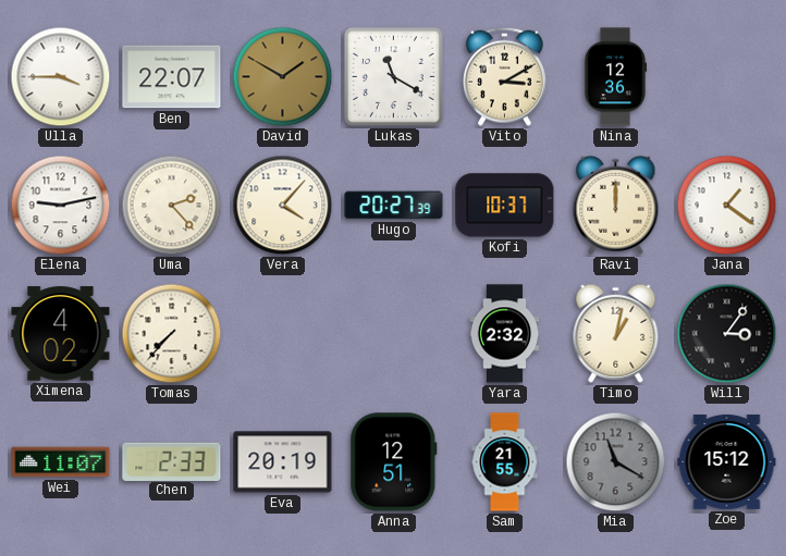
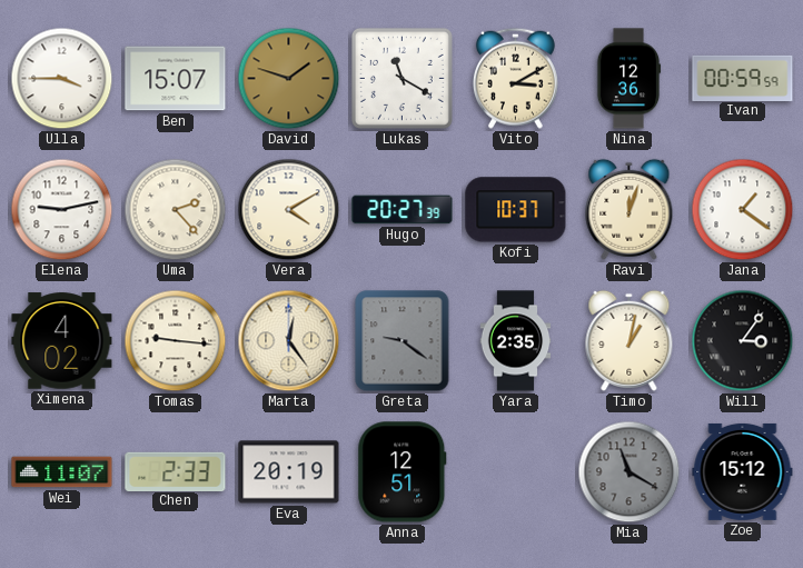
Ben: 22:07 -> 15:07 (176, 79)
David: 1:50 -> 1:48 (289, 79)
Ivan: none -> 00:59 (743, 78)
Vera: 4:07 -> 4:10 (289, 210)
Ravi: 12:00 -> 12:03 (629, 209)
Tomas: 7:37 -> 9:16 (176, 341)
Marta: none -> 12:24 (289, 341)
Greta: none -> 9:21 (403, 341)
Yara: 2:32 -> 2:35 (516, 341)
Sam: 21:55 -> none (505, 462)
